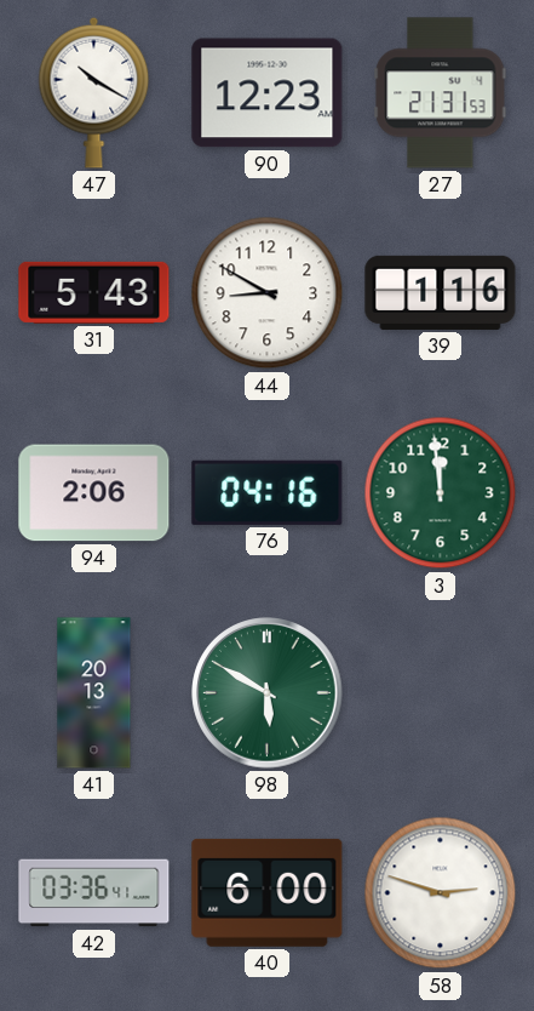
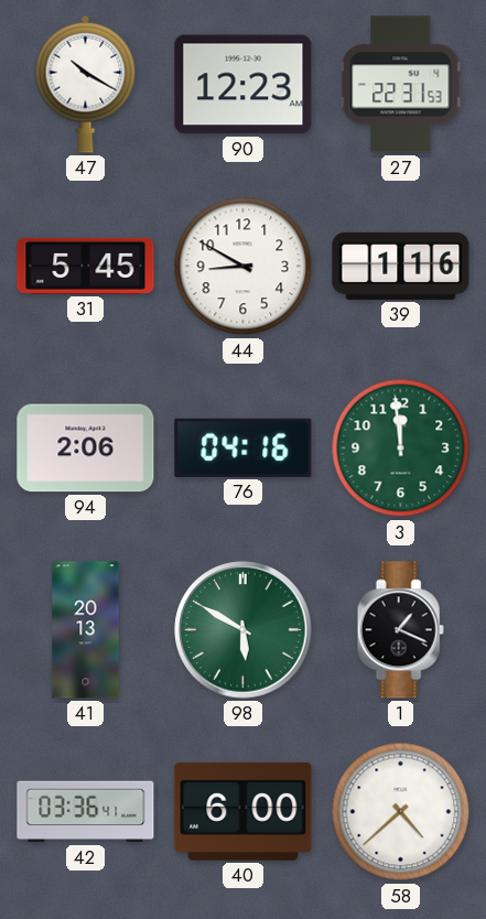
27: 21:31 -> 22:31 (401, 85)
31: 5:43 -> 5:45 (86, 266)
1: none -> 1:19 (400, 630)
58: 2:48 -> 4:38 (401, 812)
